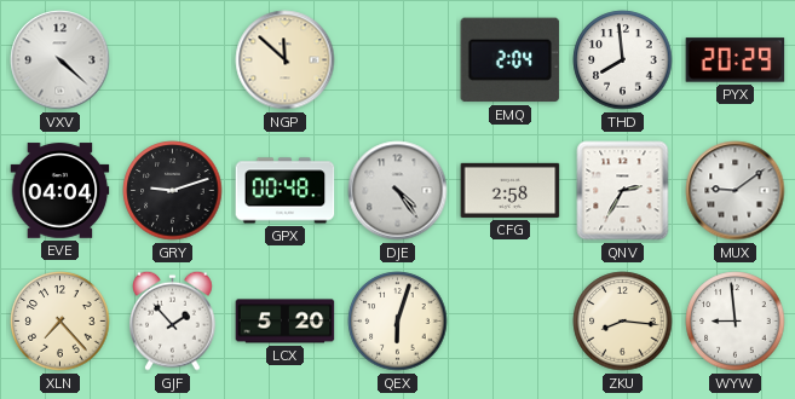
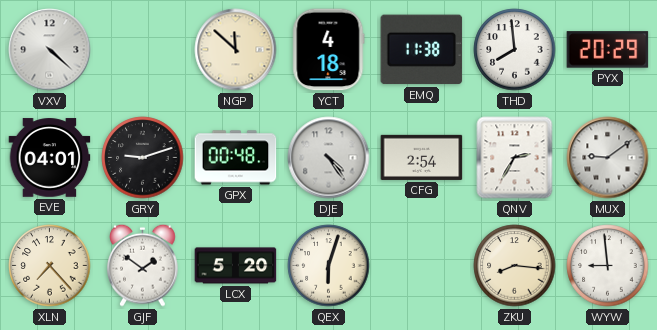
YCT: none -> 4:18 (329, 50)
EMQ: 2:04 -> 11:38 (422, 50)
EVE: 04:04 -> 04:01 (50, 158)
CFG: 2:58 -> 2:54 (422, 157)
GJF: 1:53 -> 1:51 (143, 265)
